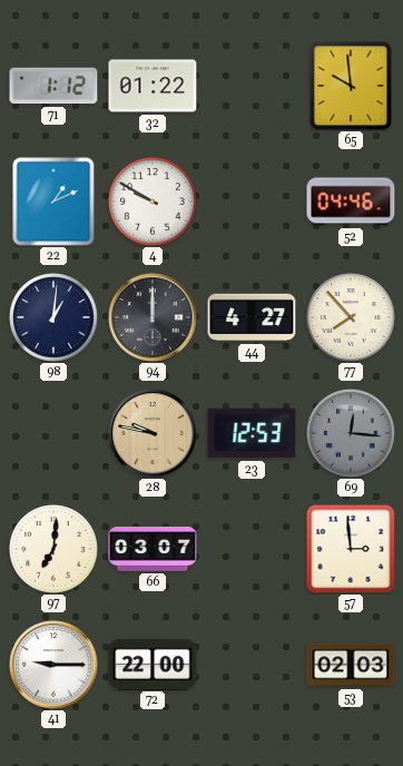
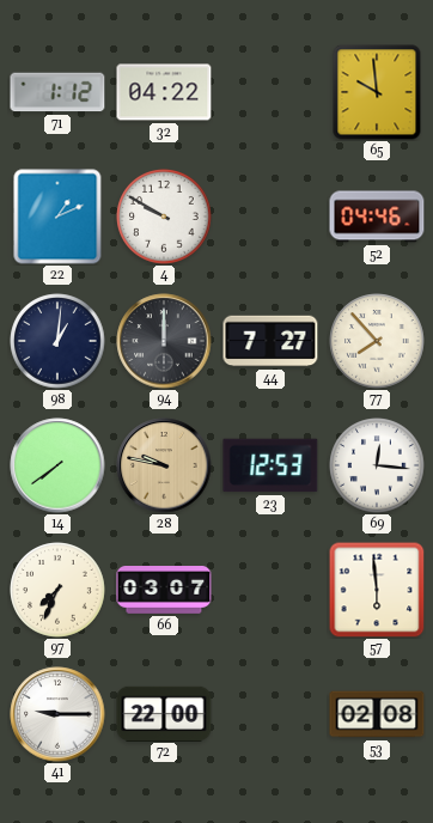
32: 01:22 -> 04:22 (164, 92)
44: 4:27 -> 7:27 (270, 341)
14: none -> 7:39 (57, 465)
69 dial: grey -> white (377, 465)
97: 7:01 -> 7:34 (57, 590)
57: 2:59 -> 5:59 (377, 590)
53: 02:03 -> 02:08 (377, 714)
